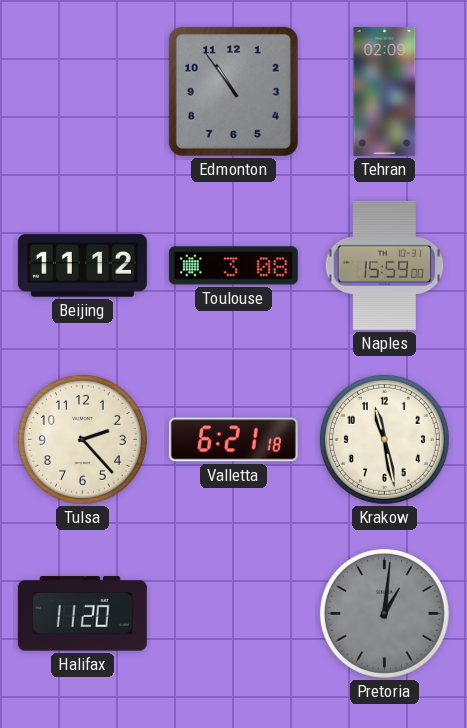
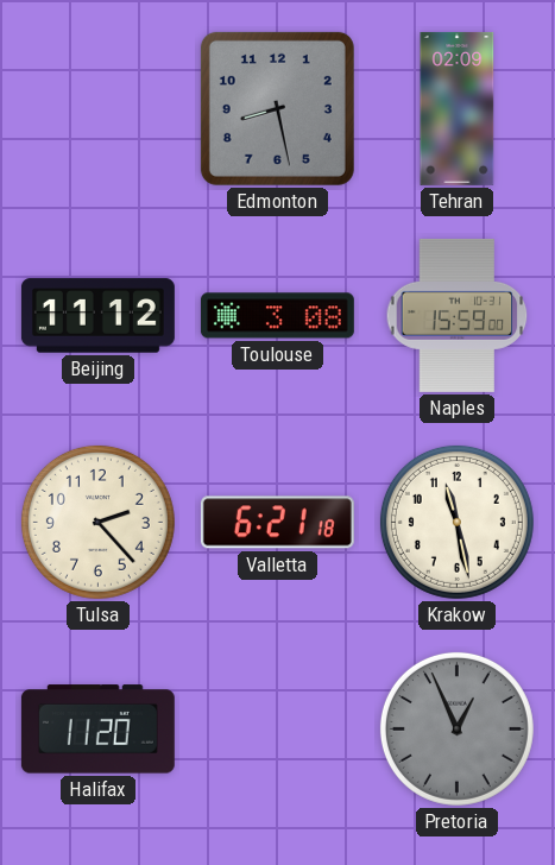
Edmonton: 10:54 -> 8:28 (277, 108)
Pretoria: 1:01 -> 12:56 (456, 728)
